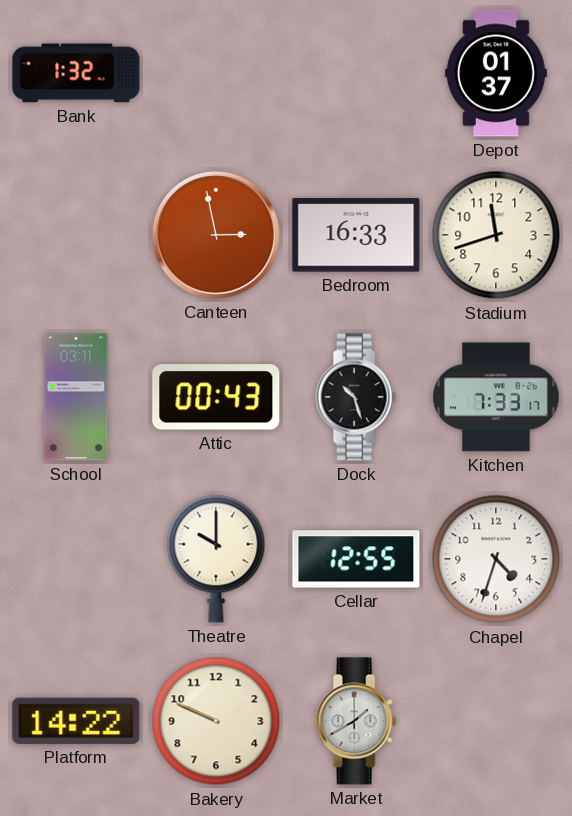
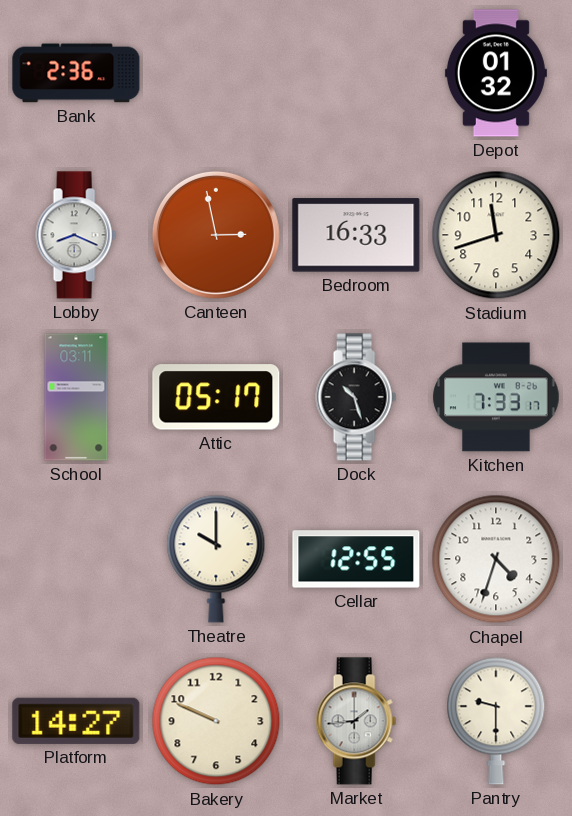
Bank: 1:32 -> 2:36 (76, 73)
Depot: 01:37 -> 01:32 (496, 73)
Lobby: none -> 8:19 (76, 235)
Attic: 00:43 -> 05:17 (216, 397)
Platform: 14:22 -> 14:27 (76, 721)
Market: 1:40 -> 1:44 (356, 721)
Pantry: none -> 9:30 (496, 721)
